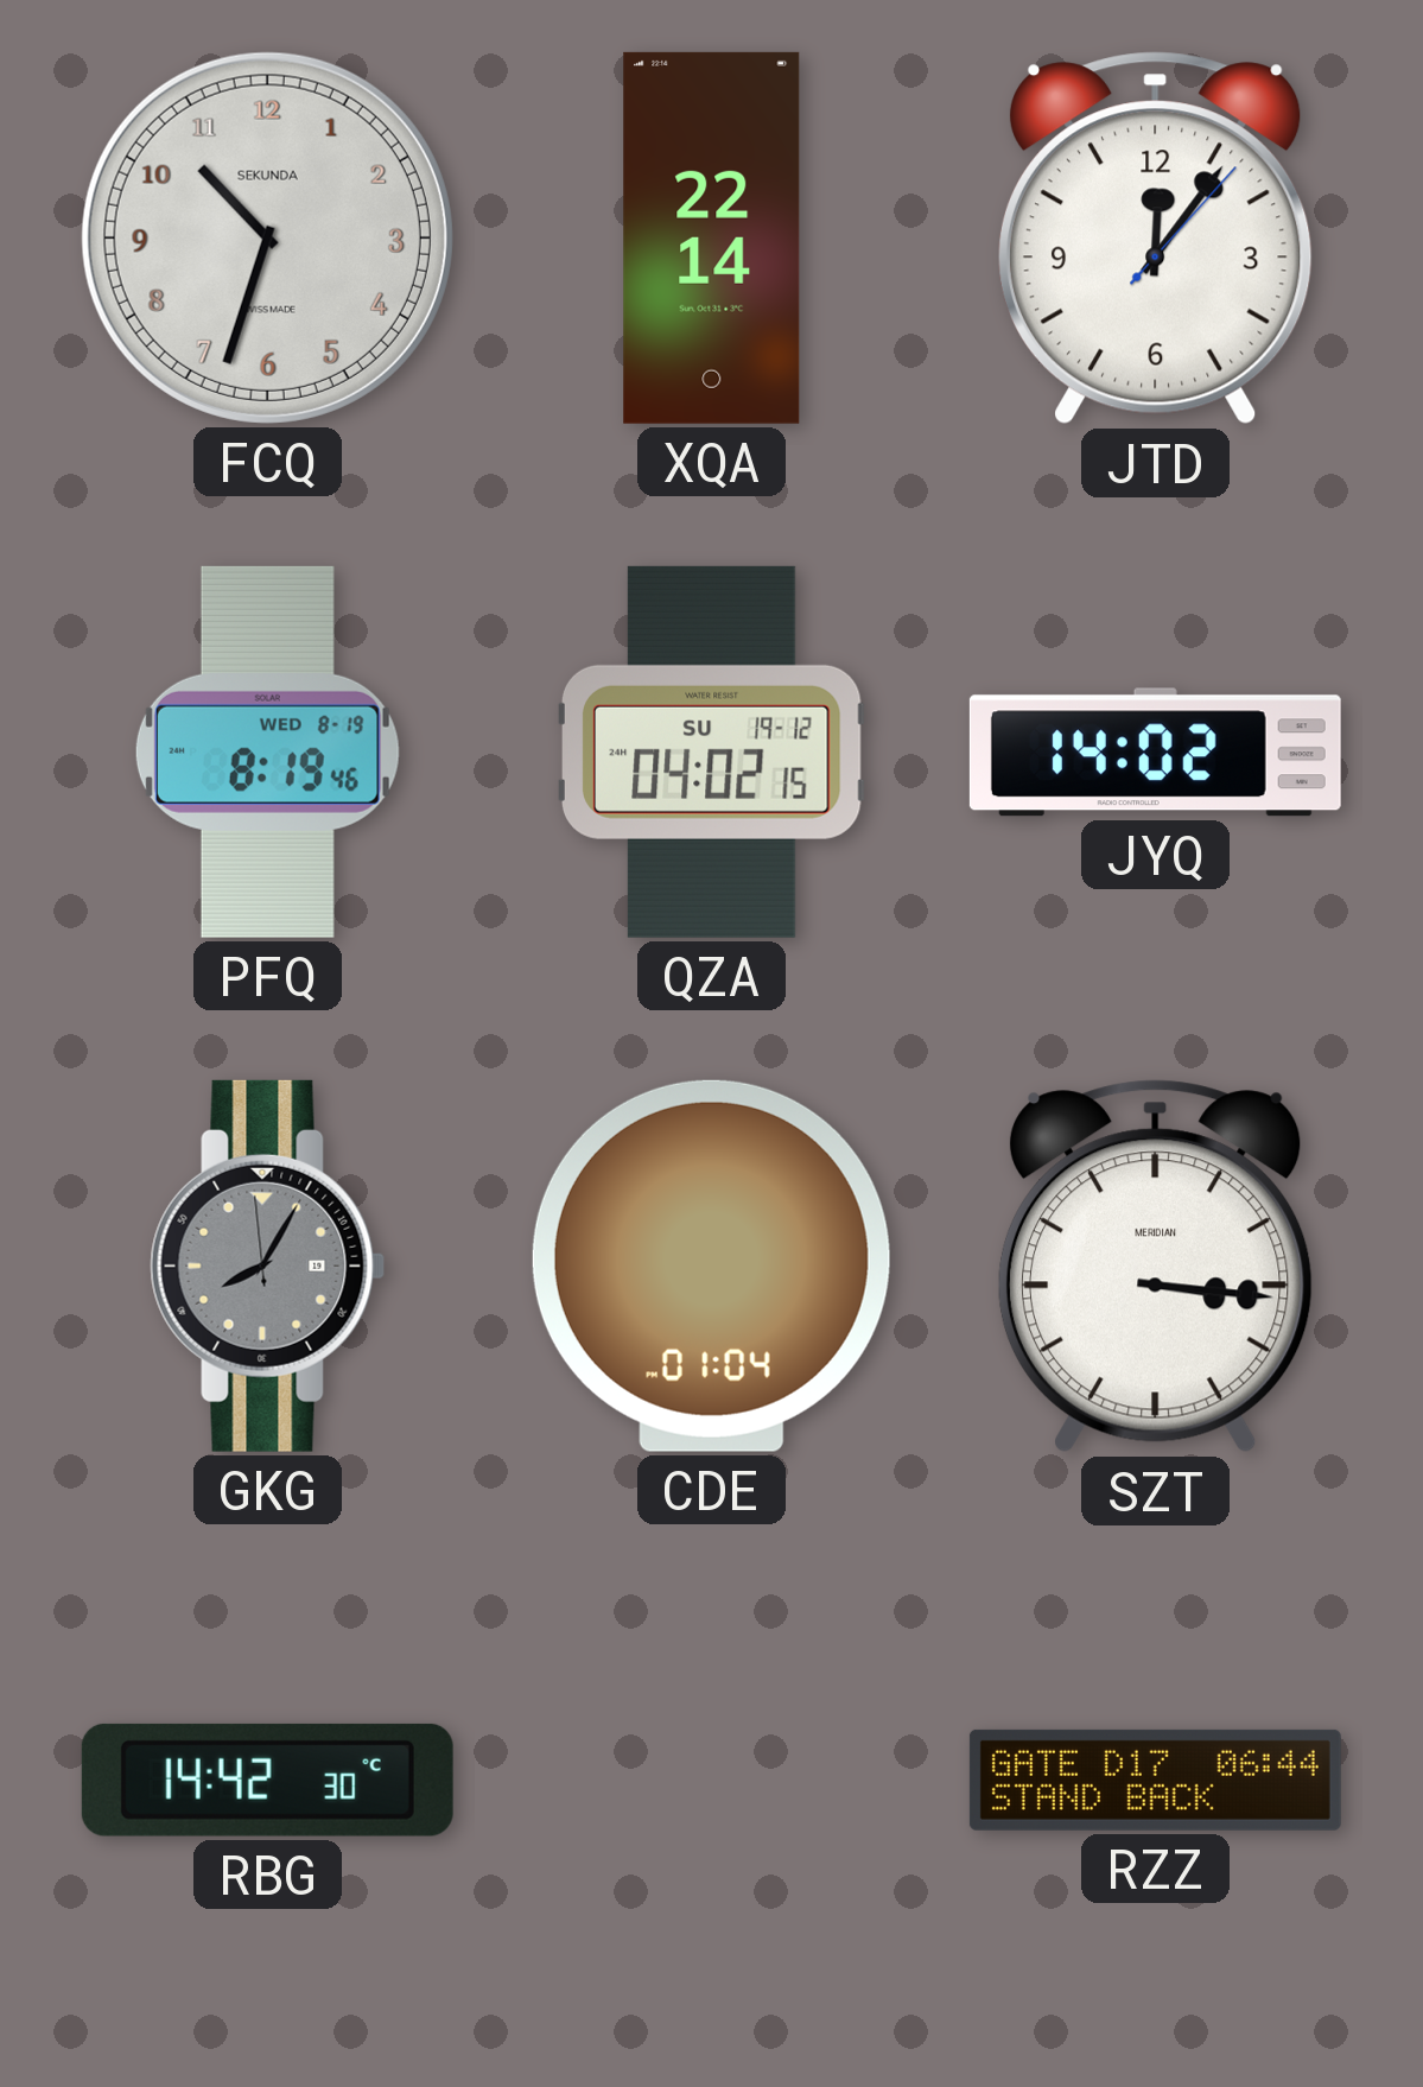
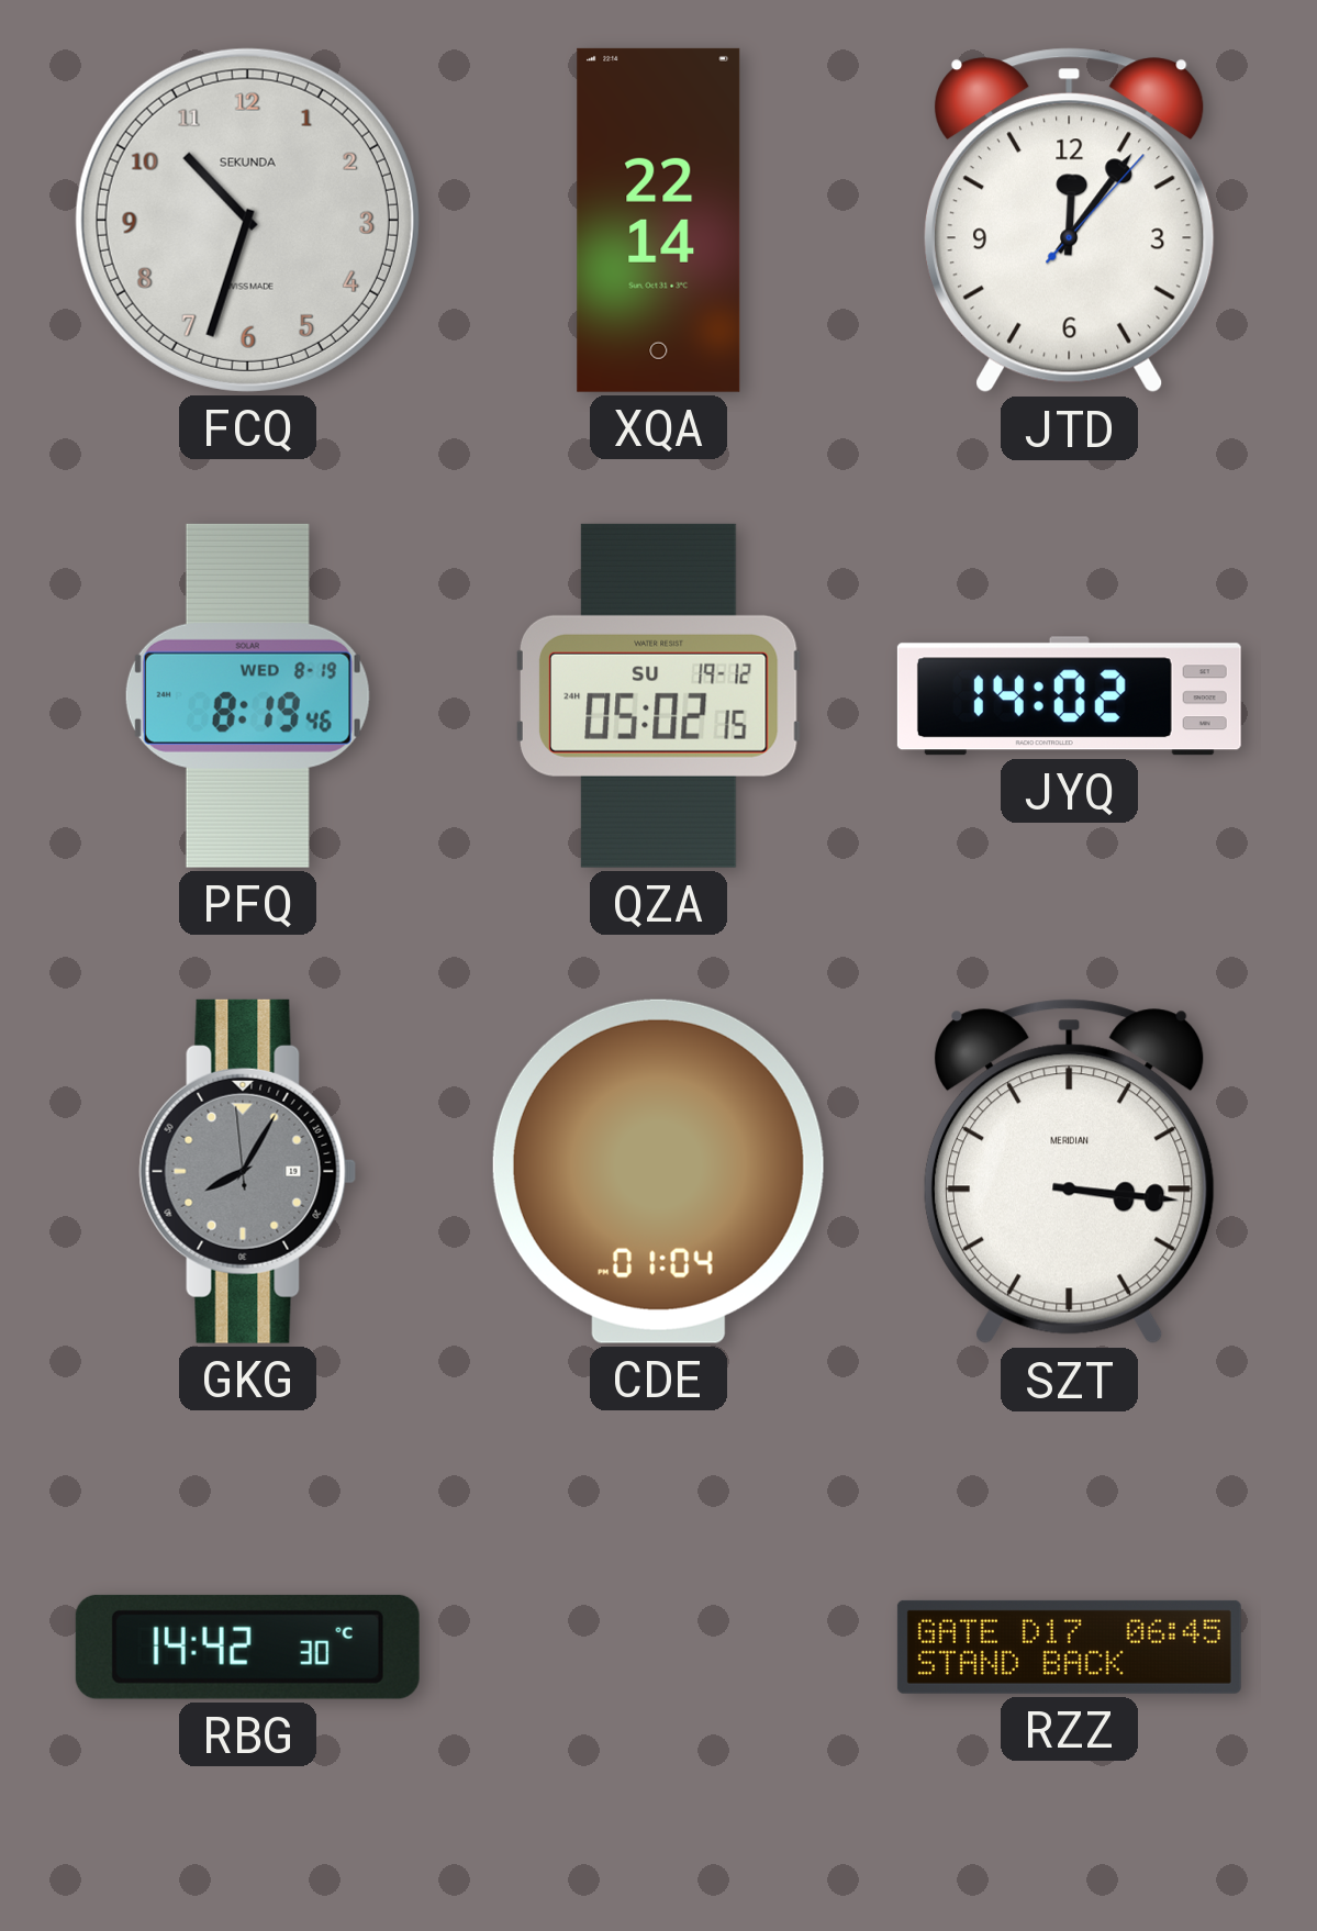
QZA: 04:02 -> 05:02 (658, 695)
RZZ: 06:44 -> 06:45 (1069, 1647)
